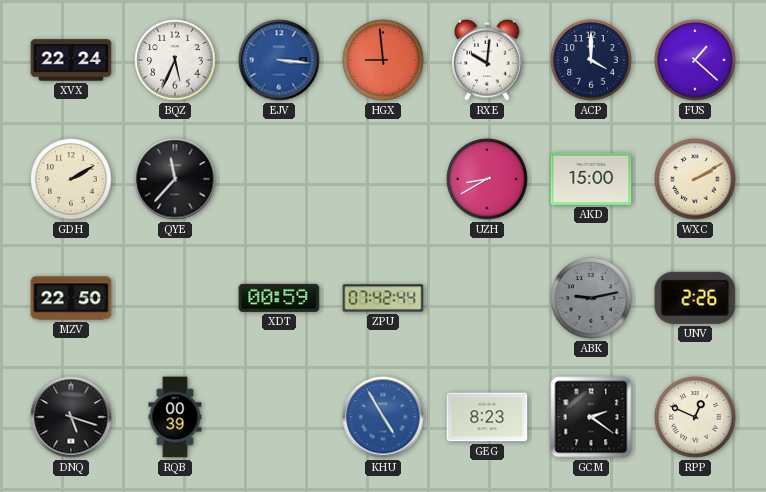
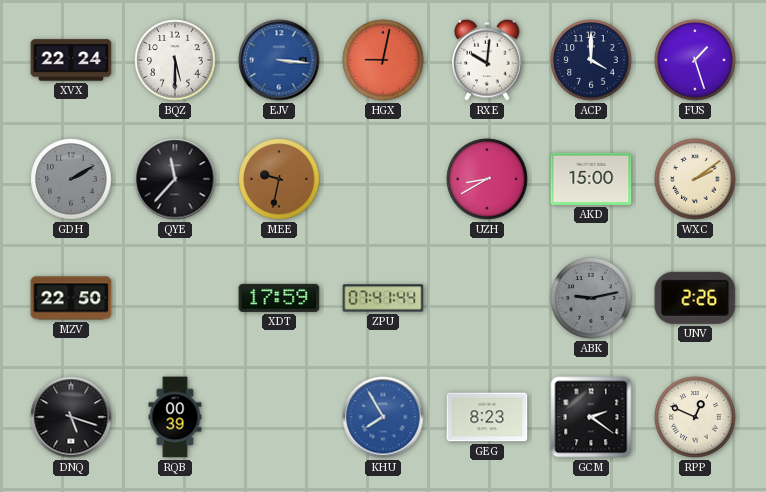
BQZ: 5:34 -> 5:30 (175, 60)
HGX: 8:59 -> 9:02 (383, 60)
FUS: 1:22 -> 1:27 (695, 60)
GDH dial: cream -> grey (71, 179)
MEE: none -> 9:32 (279, 179)
WXC: 2:10 -> 2:09 (695, 179)
XDT: 00:59 -> 17:59 (279, 298)
ZPU: 07:42 -> 07:41 (383, 298)
KHU: 4:55 -> 7:55 (383, 417)
